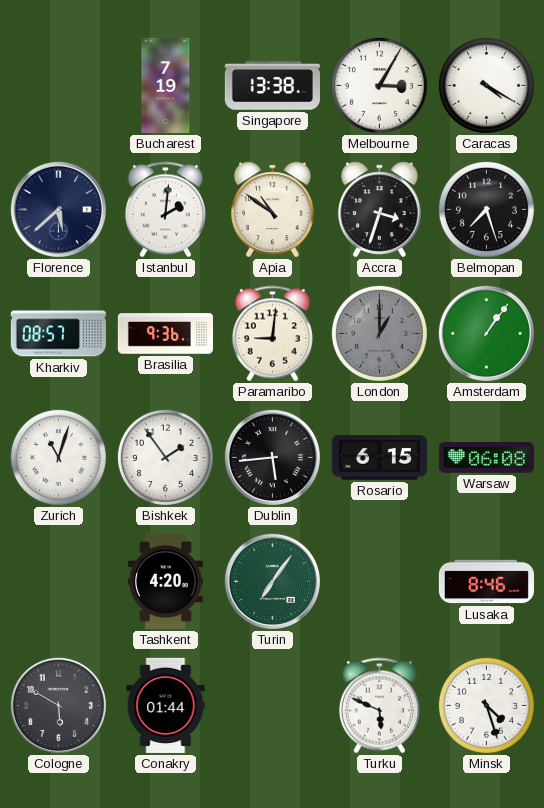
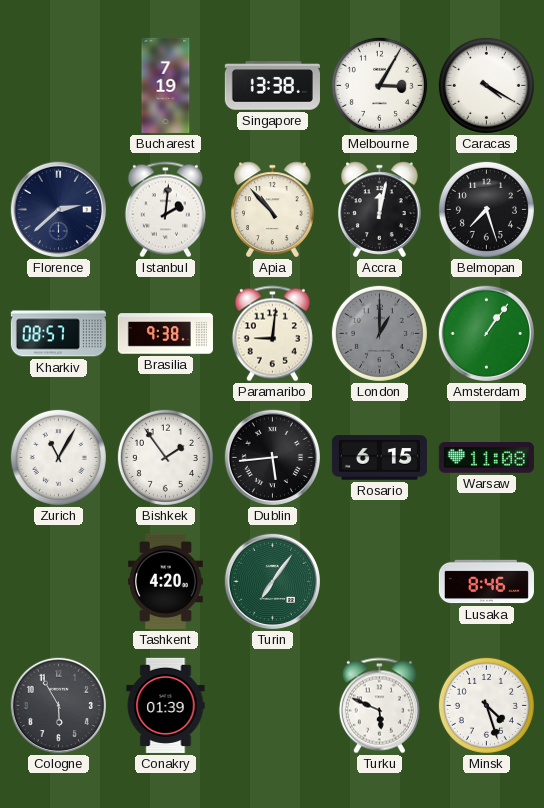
Florence: 5:38 -> 2:38 (58, 209)
Apia: 10:51 -> 10:53 (273, 210)
Accra: 3:33 -> 12:02 (380, 210)
Brasilia: 9:36 -> 9:38 (165, 334)
Zurich: 11:03 -> 11:05 (58, 457)
Warsaw: 06:08 -> 11:08 (486, 458)
Cologne: 5:50 -> 5:55 (58, 705)
Conakry: 01:44 -> 01:39 (166, 705)
